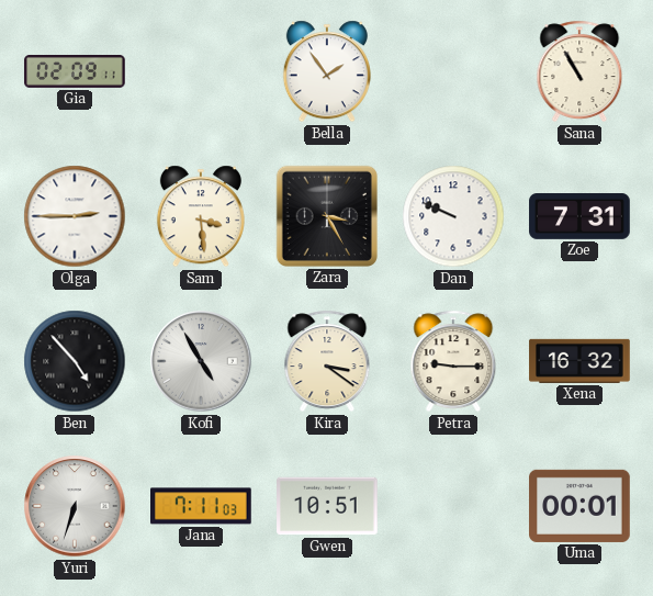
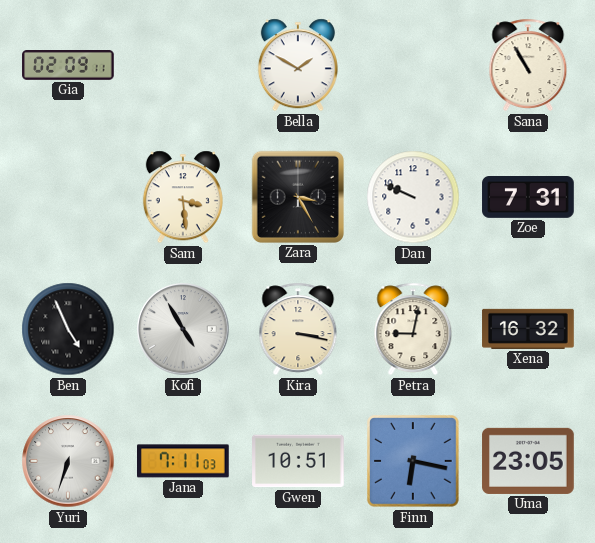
Bella: 1:54 -> 1:50 (298, 65)
Olga: 2:45 -> none (75, 216)
Ben: 4:53 -> 4:56 (68, 329)
Kira: 3:21 -> 3:17 (298, 329)
Petra: 9:15 -> 9:02 (413, 329)
Finn: none -> 6:17 (413, 461)
Uma: 00:01 -> 23:05 (528, 461)
